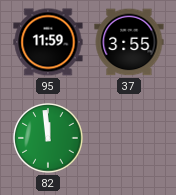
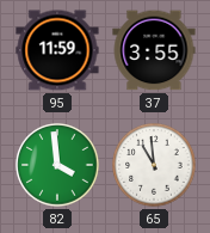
82: 11:59 -> 3:59 (57, 165)
65: none -> 10:59 (154, 165)
